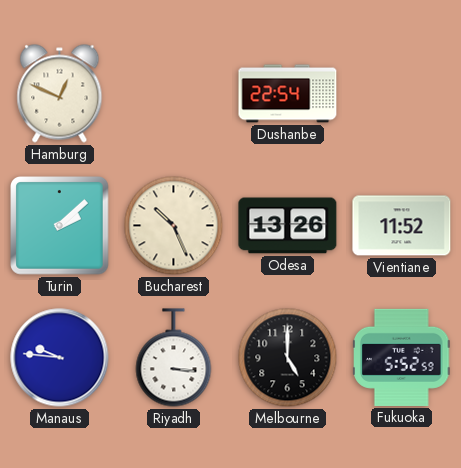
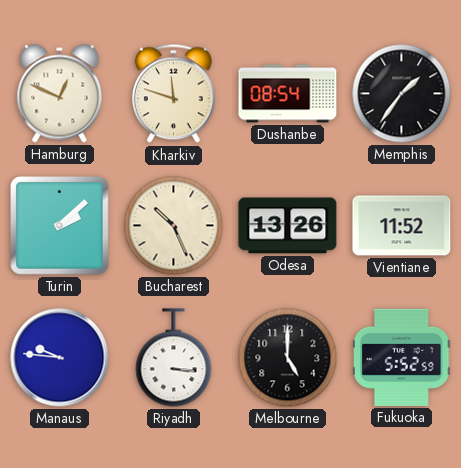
Kharkiv: none -> 11:48 (173, 94)
Dushanbe: 22:54 -> 08:54 (288, 94)
Memphis: none -> 1:36 (402, 94)
